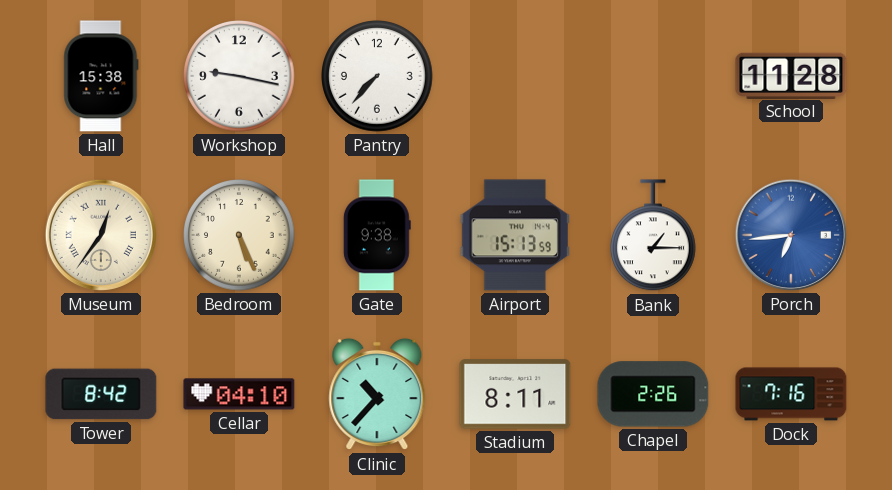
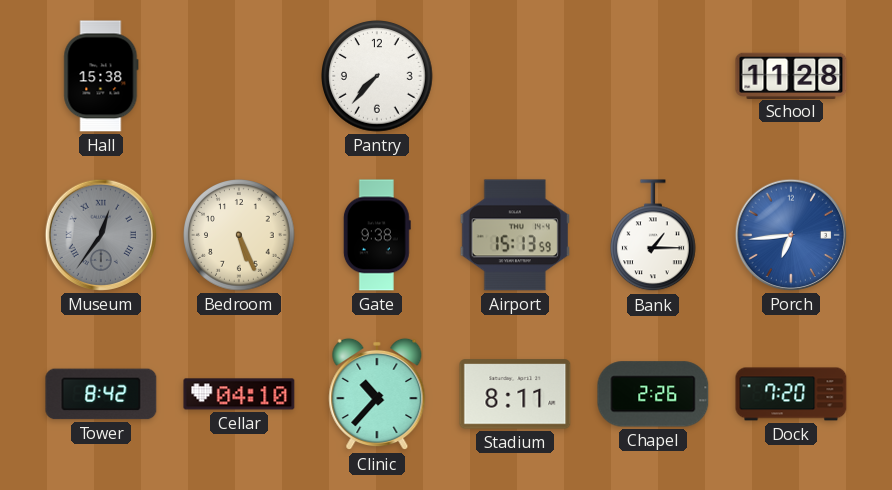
Workshop: 9:17 -> none (239, 76)
Museum dial: cream -> grey (100, 235)
Dock: 7:16 -> 7:20 (791, 394)
